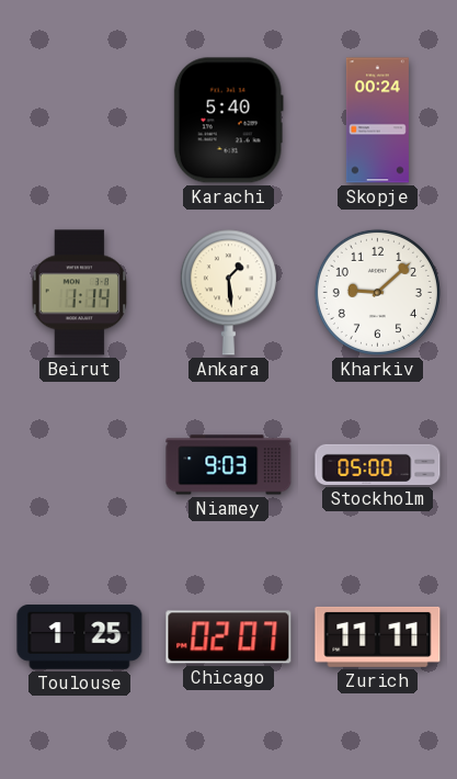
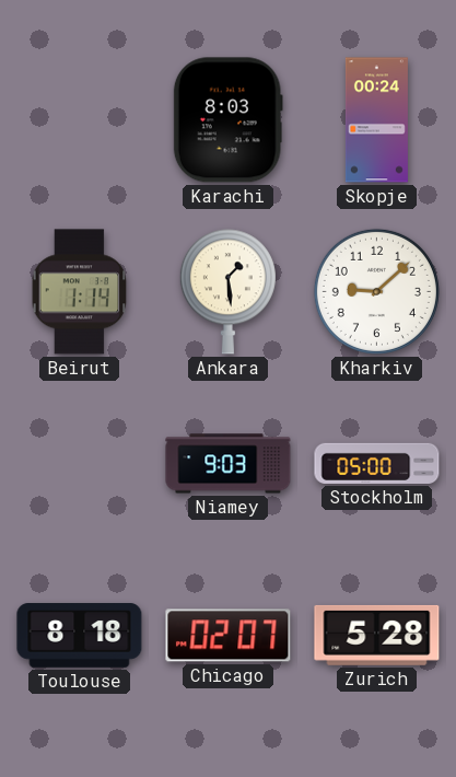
Karachi: 5:40 -> 8:03 (227, 120)
Toulouse: 1:25 -> 8:18 (80, 636)
Zurich: 11:11 -> 5:28 (377, 635)
